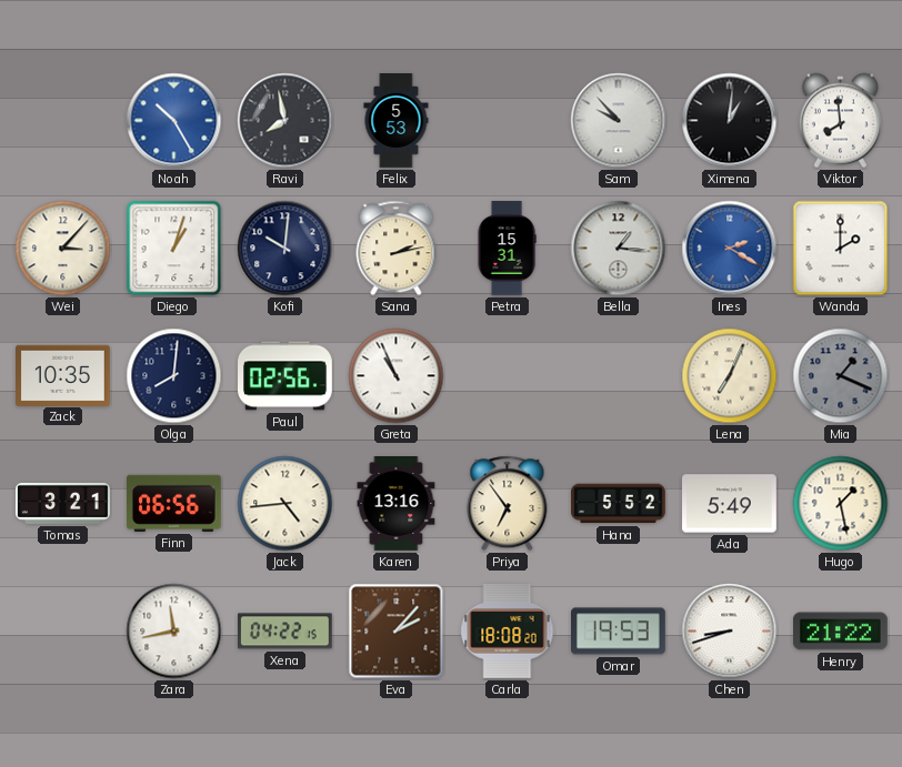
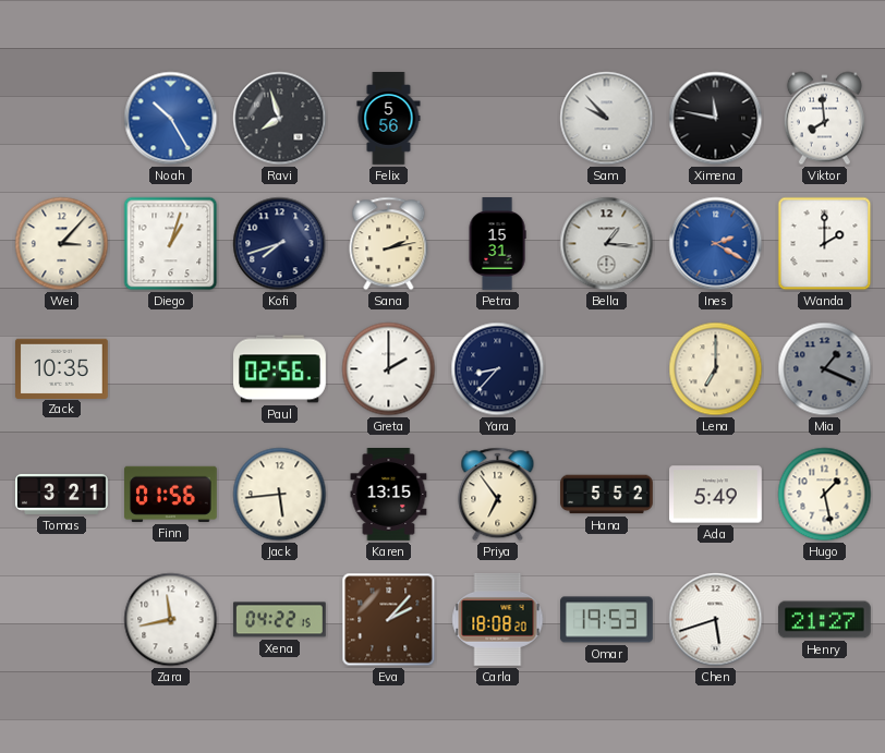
Ravi: 7:58 -> 7:57 (280, 119)
Felix: 5:53 -> 5:56 (389, 119)
Ximena: 1:01 -> 11:47 (716, 119)
Kofi: 10:01 -> 7:42 (280, 244)
Olga: 8:01 -> none (174, 376)
Greta: 10:56 -> 2:00 (389, 369)
Yara: none -> 8:37 (498, 369)
Lena: 7:04 -> 7:00 (716, 369)
Finn: 06:56 -> 01:56 (171, 494)
Jack: 4:44 -> 5:44 (280, 495)
Karen: 13:16 -> 13:15 (389, 495)
Chen: 8:42 -> 5:42 (716, 620)
Henry: 21:22 -> 21:27 (824, 620)
